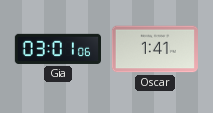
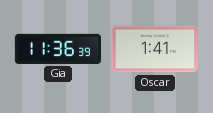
Gia: 03:01 -> 11:36 (57, 49)
